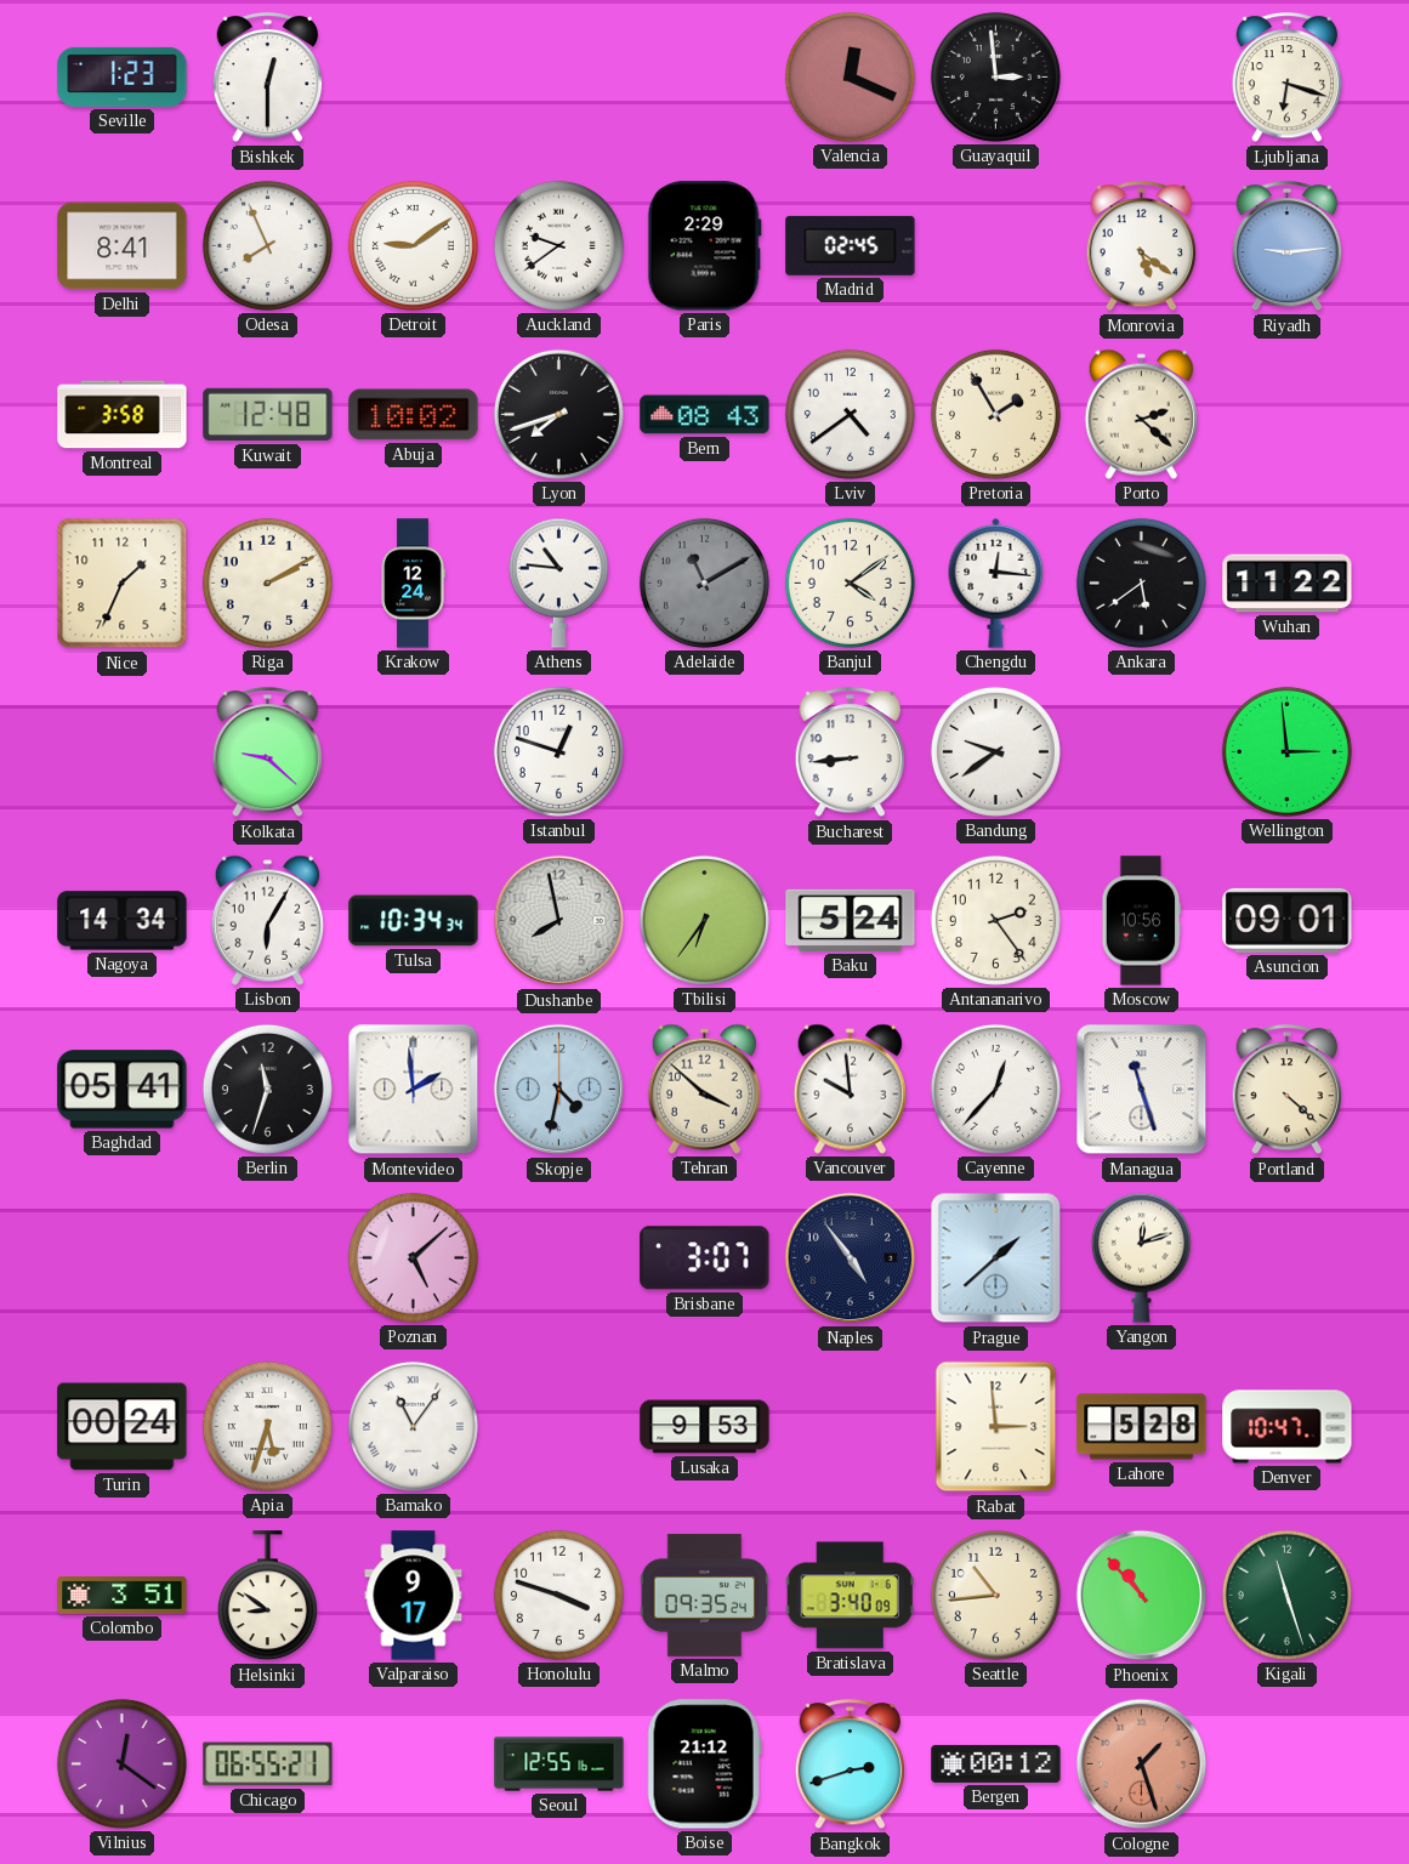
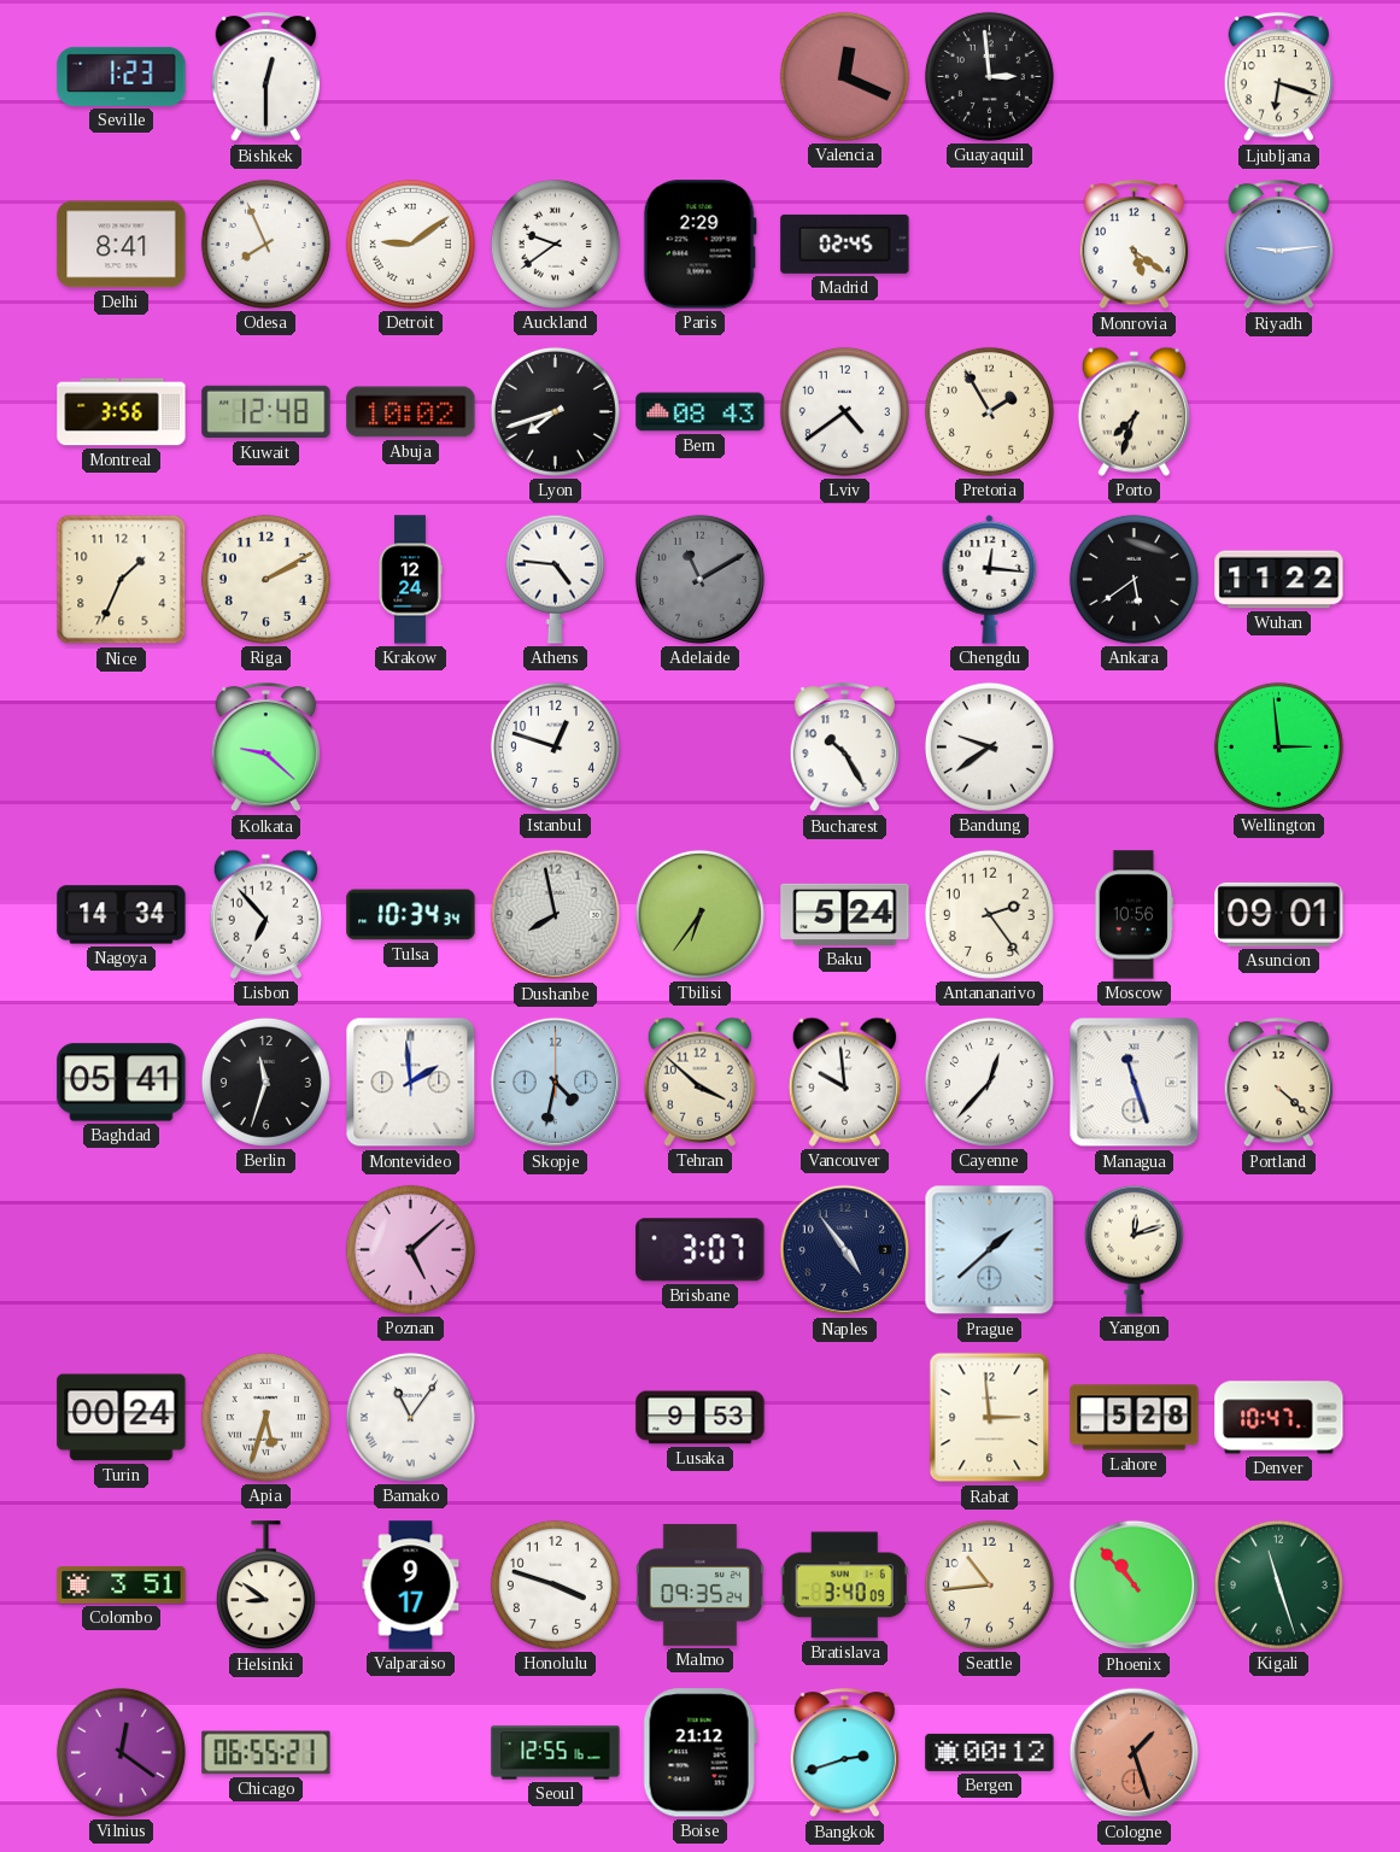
Montreal: 3:58 -> 3:56 (122, 412)
Porto: 2:22 -> 7:33 (1134, 411)
Athens: 10:46 -> 4:46 (555, 579)
Banjul: 4:09 -> none (850, 582)
Bucharest: 8:44 -> 10:25 (845, 748)
Lisbon: 6:05 -> 6:53 (265, 914)
